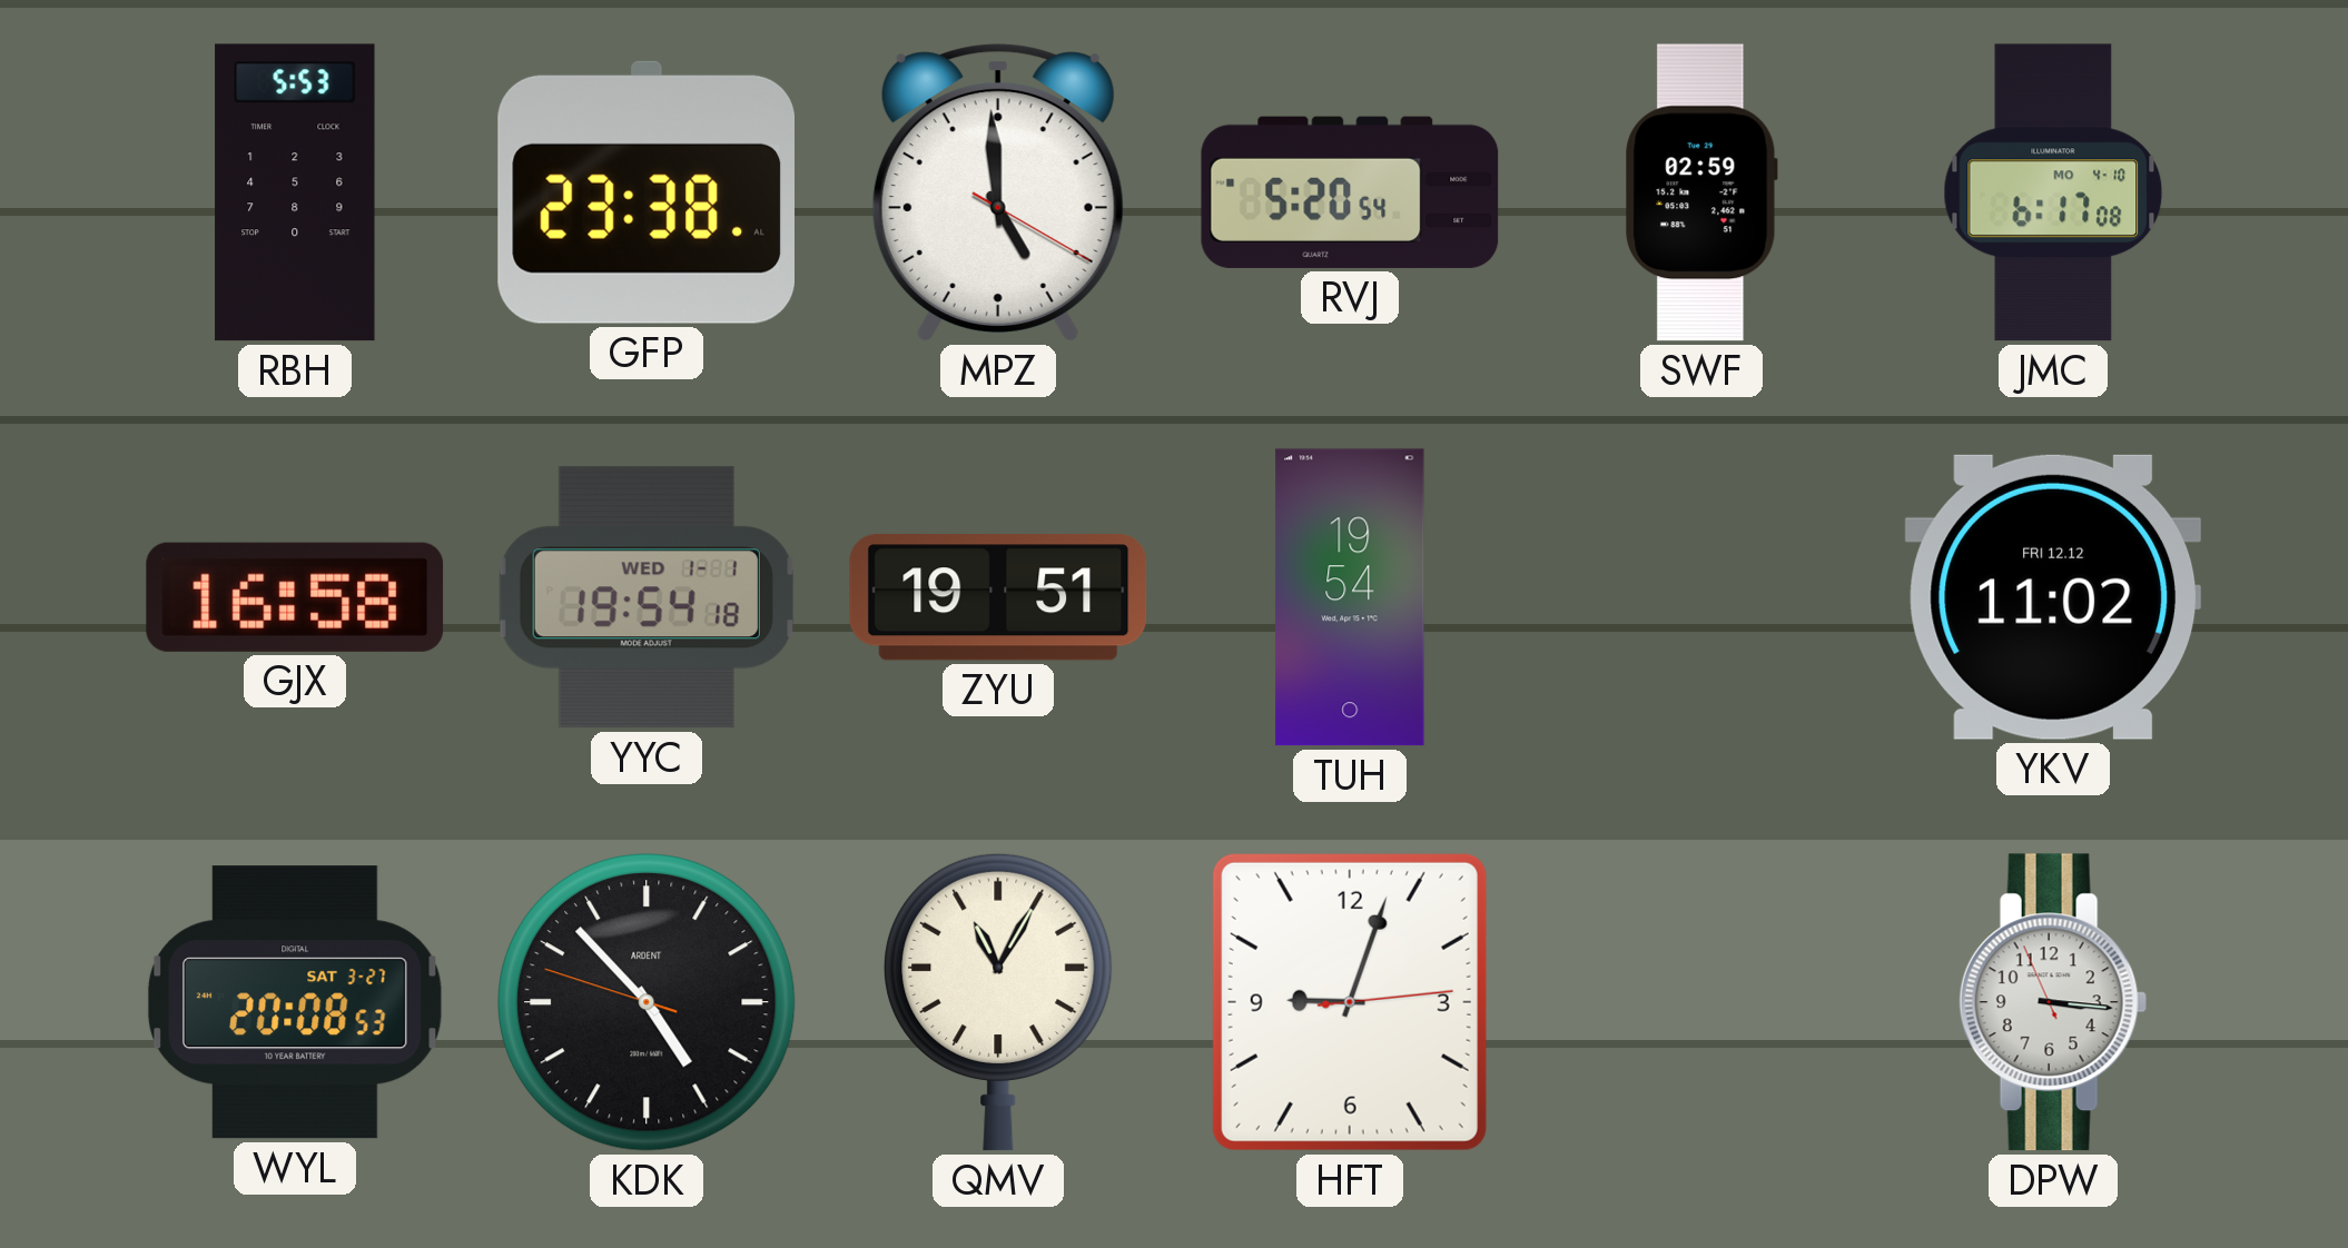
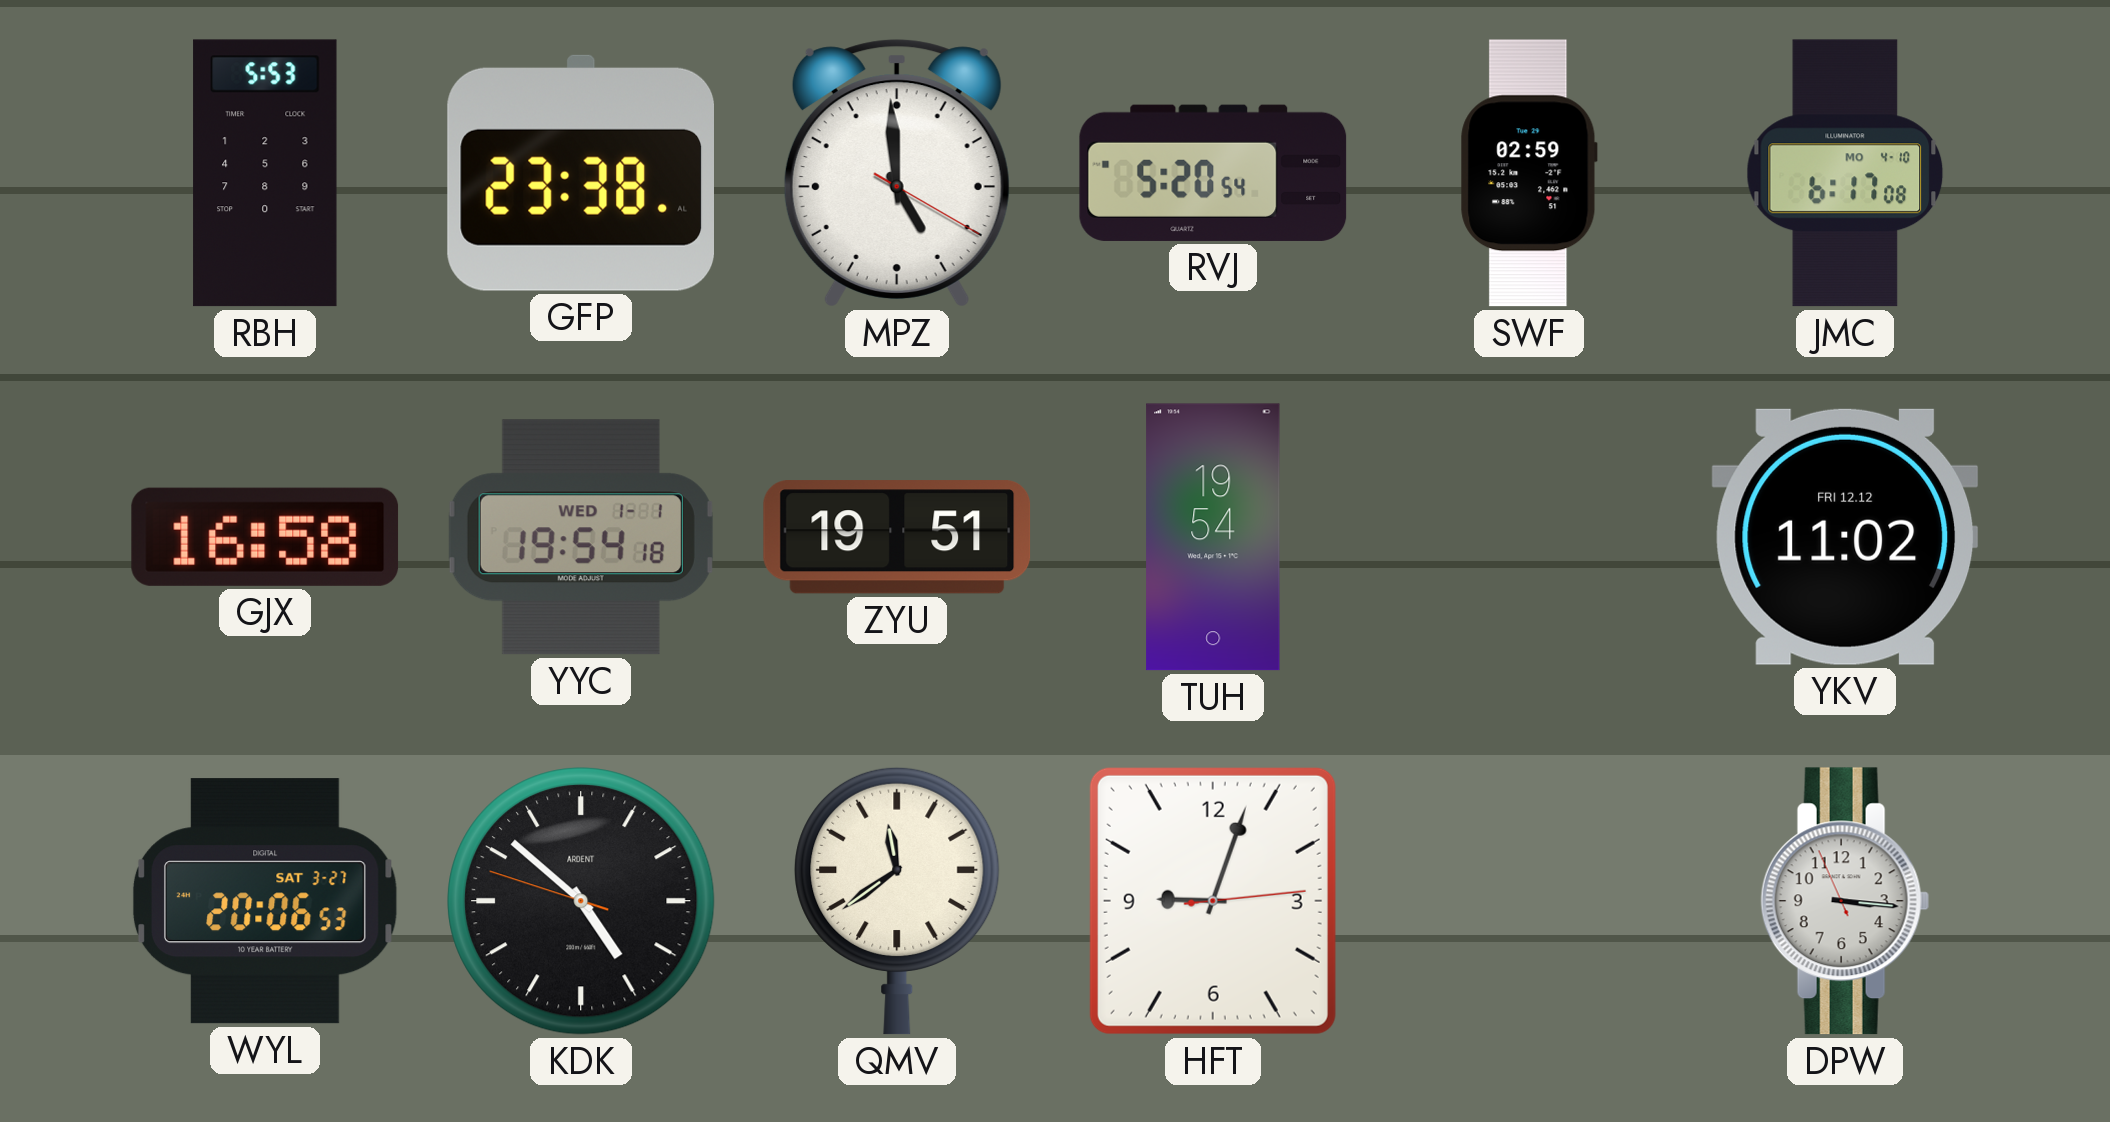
WYL: 20:08 -> 20:06 (265, 901)
KDK: 4:52 -> 4:51 (581, 901)
QMV: 11:05 -> 11:39 (897, 901)
